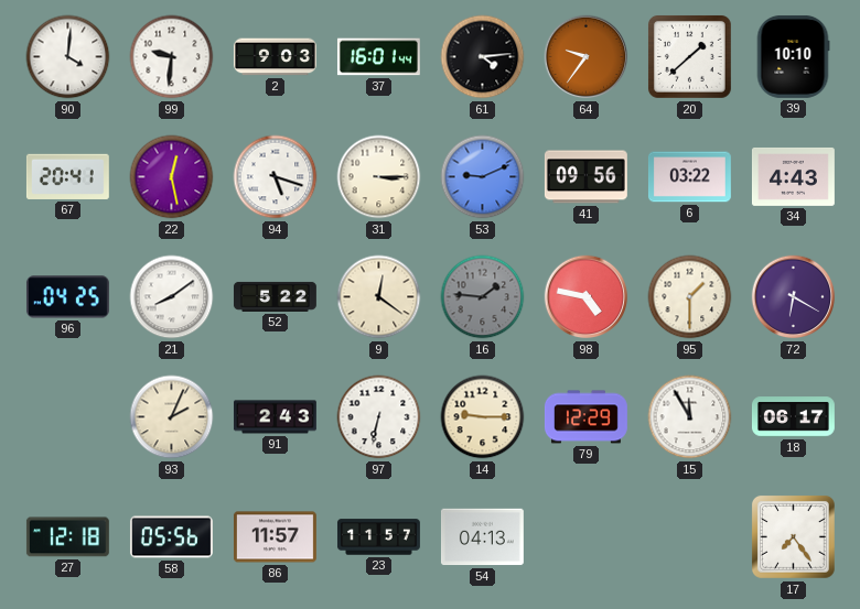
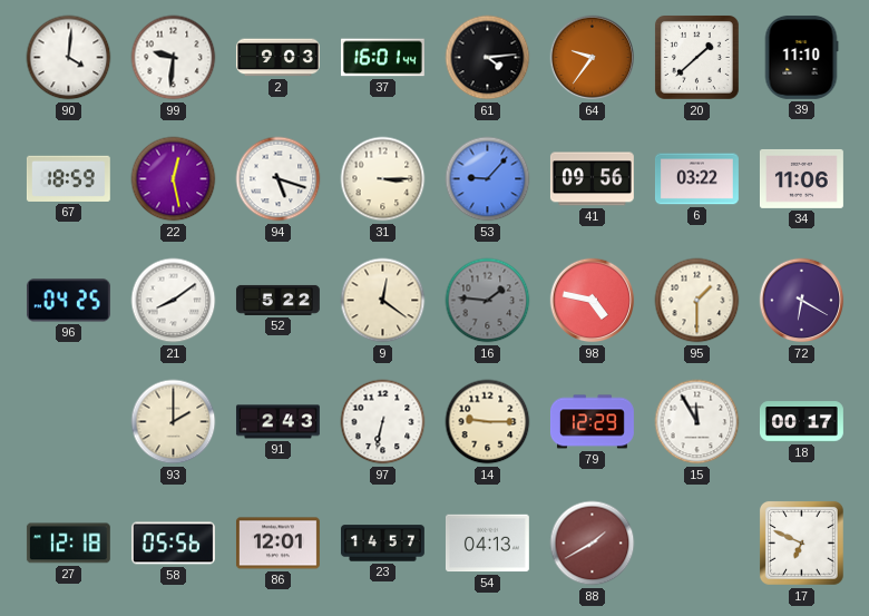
39: 10:10 -> 11:10 (801, 57)
67: 20:41 -> 18:59 (68, 178)
53: 9:11 -> 9:07 (488, 179)
34: 4:43 -> 11:06 (801, 178)
93: 2:04 -> 2:00 (174, 422)
18: 06:17 -> 00:17 (801, 422)
86: 11:57 -> 12:01 (277, 544)
23: 11:57 -> 14:57 (382, 544)
88: none -> 1:40 (593, 544)
17: 7:24 -> 6:49 (801, 542)
